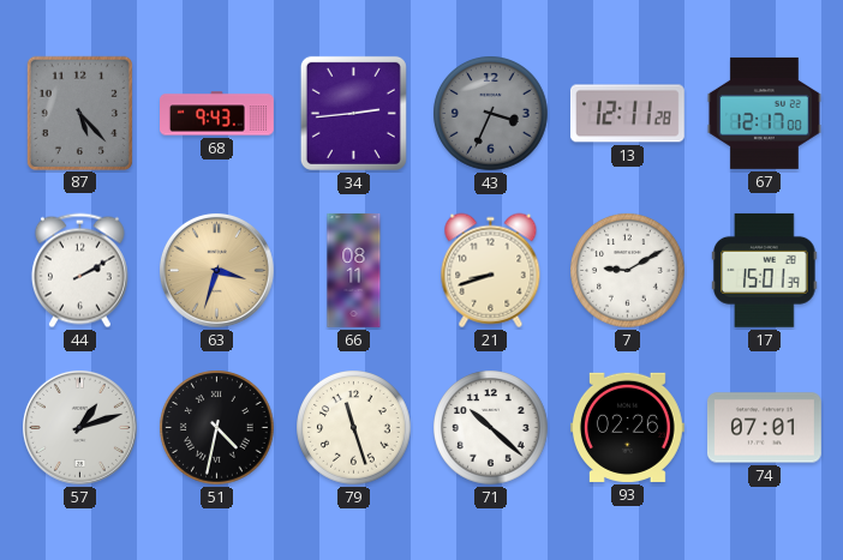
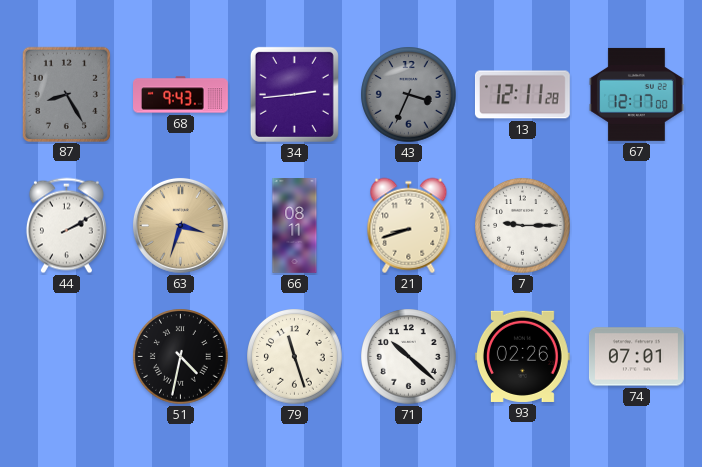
87: 5:23 -> 8:25 (66, 94)
7: 9:10 -> 9:15 (523, 226)
17: 15:01 -> none (765, 270)
57: 1:12 -> none (79, 427)
